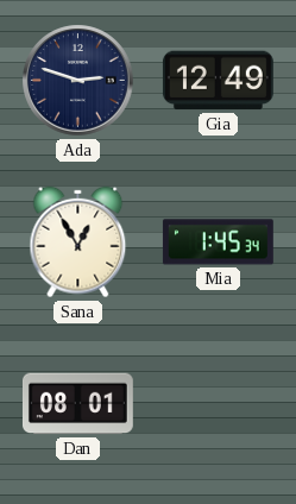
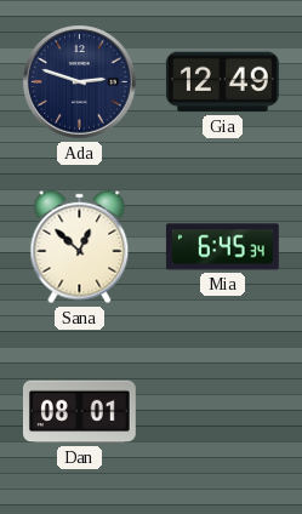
Sana: 12:55 -> 12:52 (80, 247)
Mia: 1:45 -> 6:45 (222, 247)
